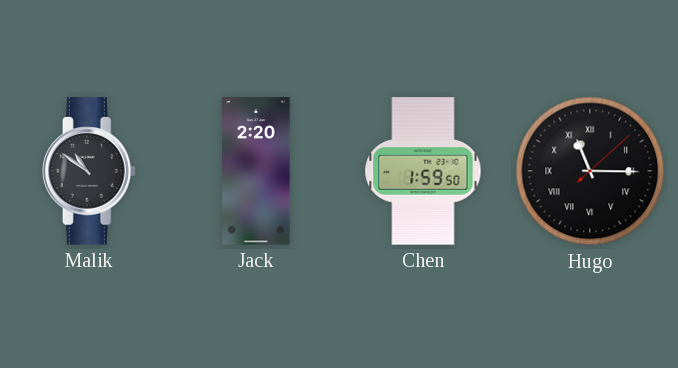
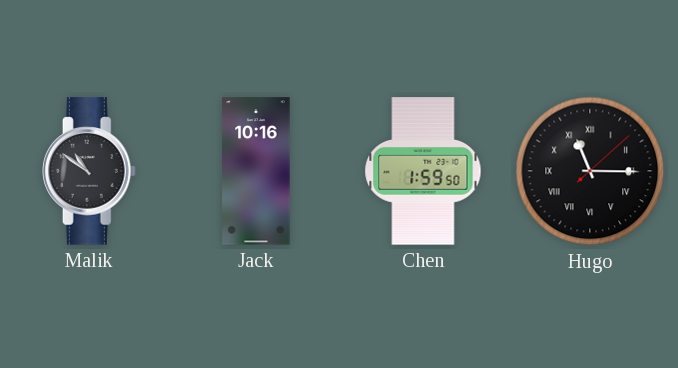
Jack: 2:20 -> 10:16 (256, 171)
